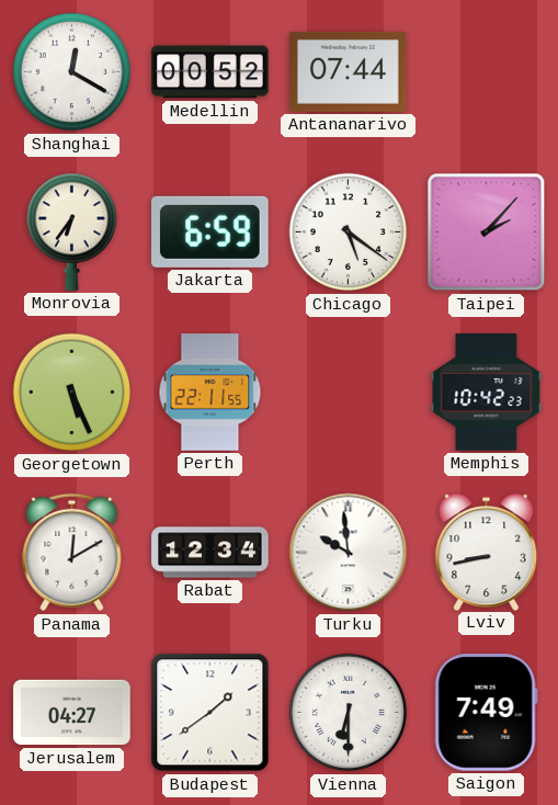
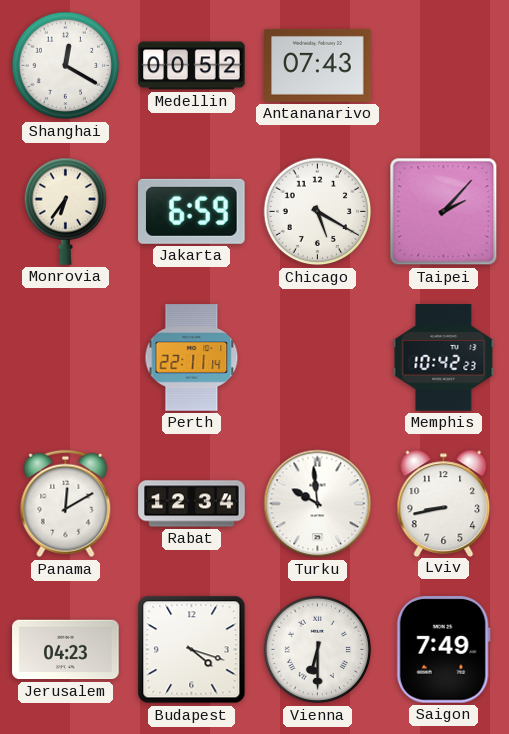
Antananarivo: 07:44 -> 07:43 (318, 65)
Chicago: 5:21 -> 5:20 (318, 212)
Georgetown: 5:26 -> none (72, 393)
Perth: 22:11:55 -> 22:11:14 (192, 358)
Jerusalem: 04:27 -> 04:23 (66, 650)
Budapest: 1:39 -> 4:18 (192, 650)
